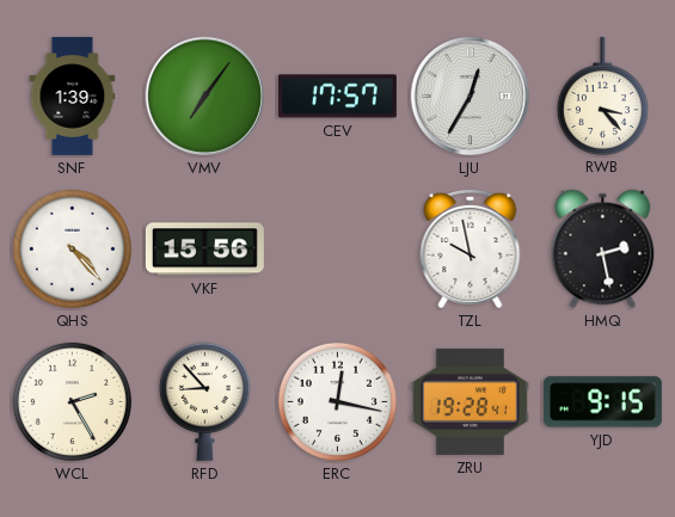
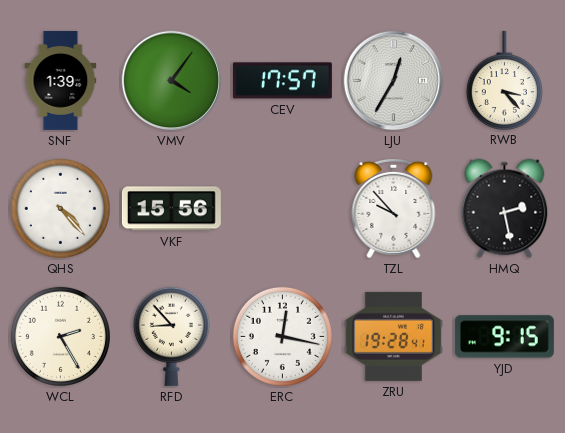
VMV: 7:06 -> 4:06 (172, 81)
TZL: 9:58 -> 9:53 (394, 208)
